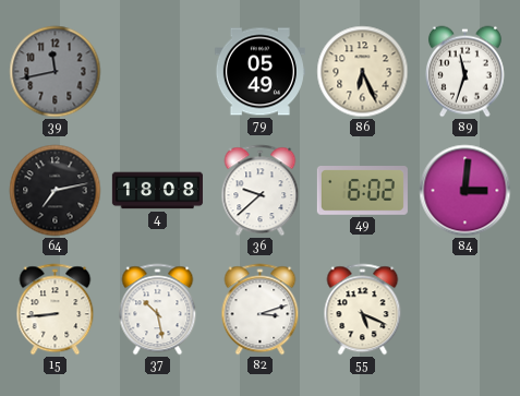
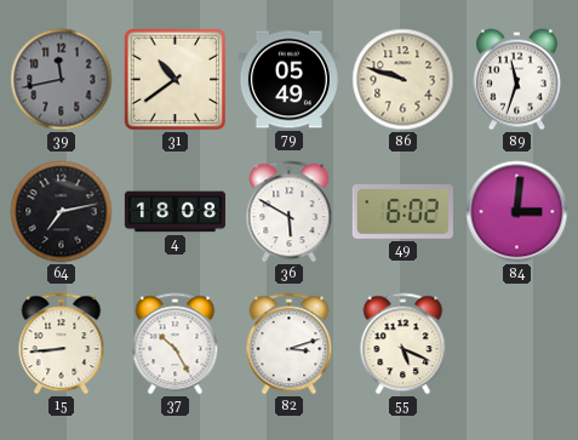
31: none -> 10:39 (176, 80)
86: 6:26 -> 9:48 (404, 80)
36: 9:38 -> 5:50 (290, 212)
37: 10:28 -> 10:25 (176, 344)
